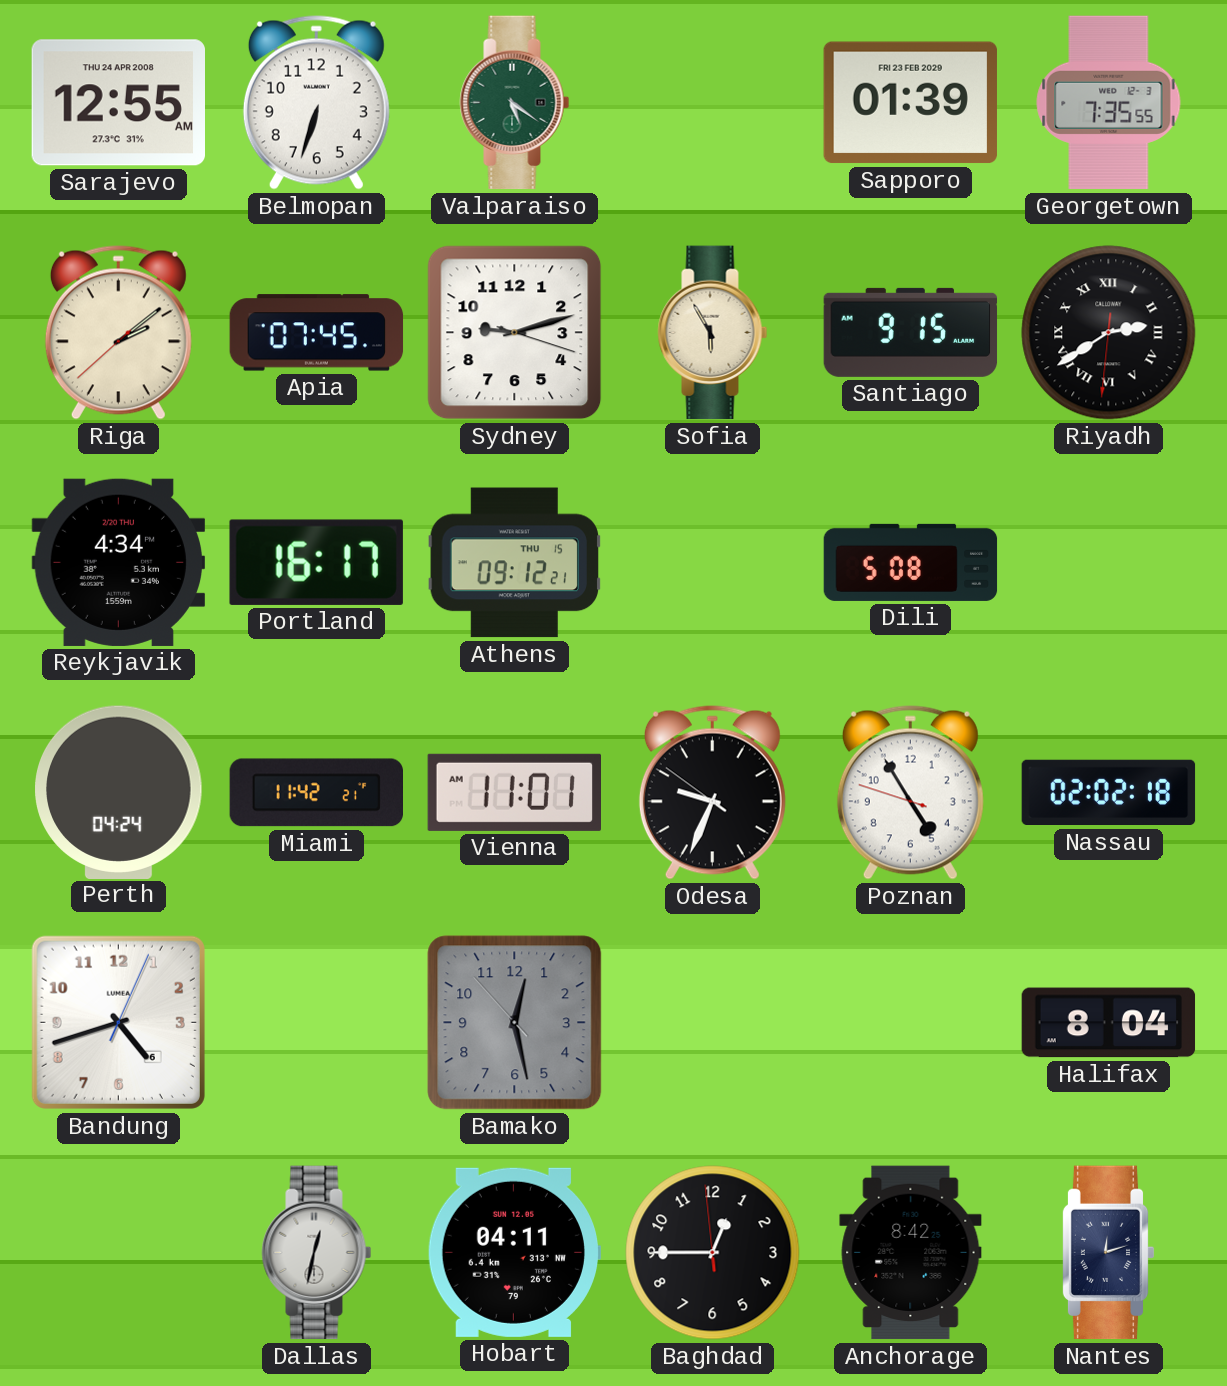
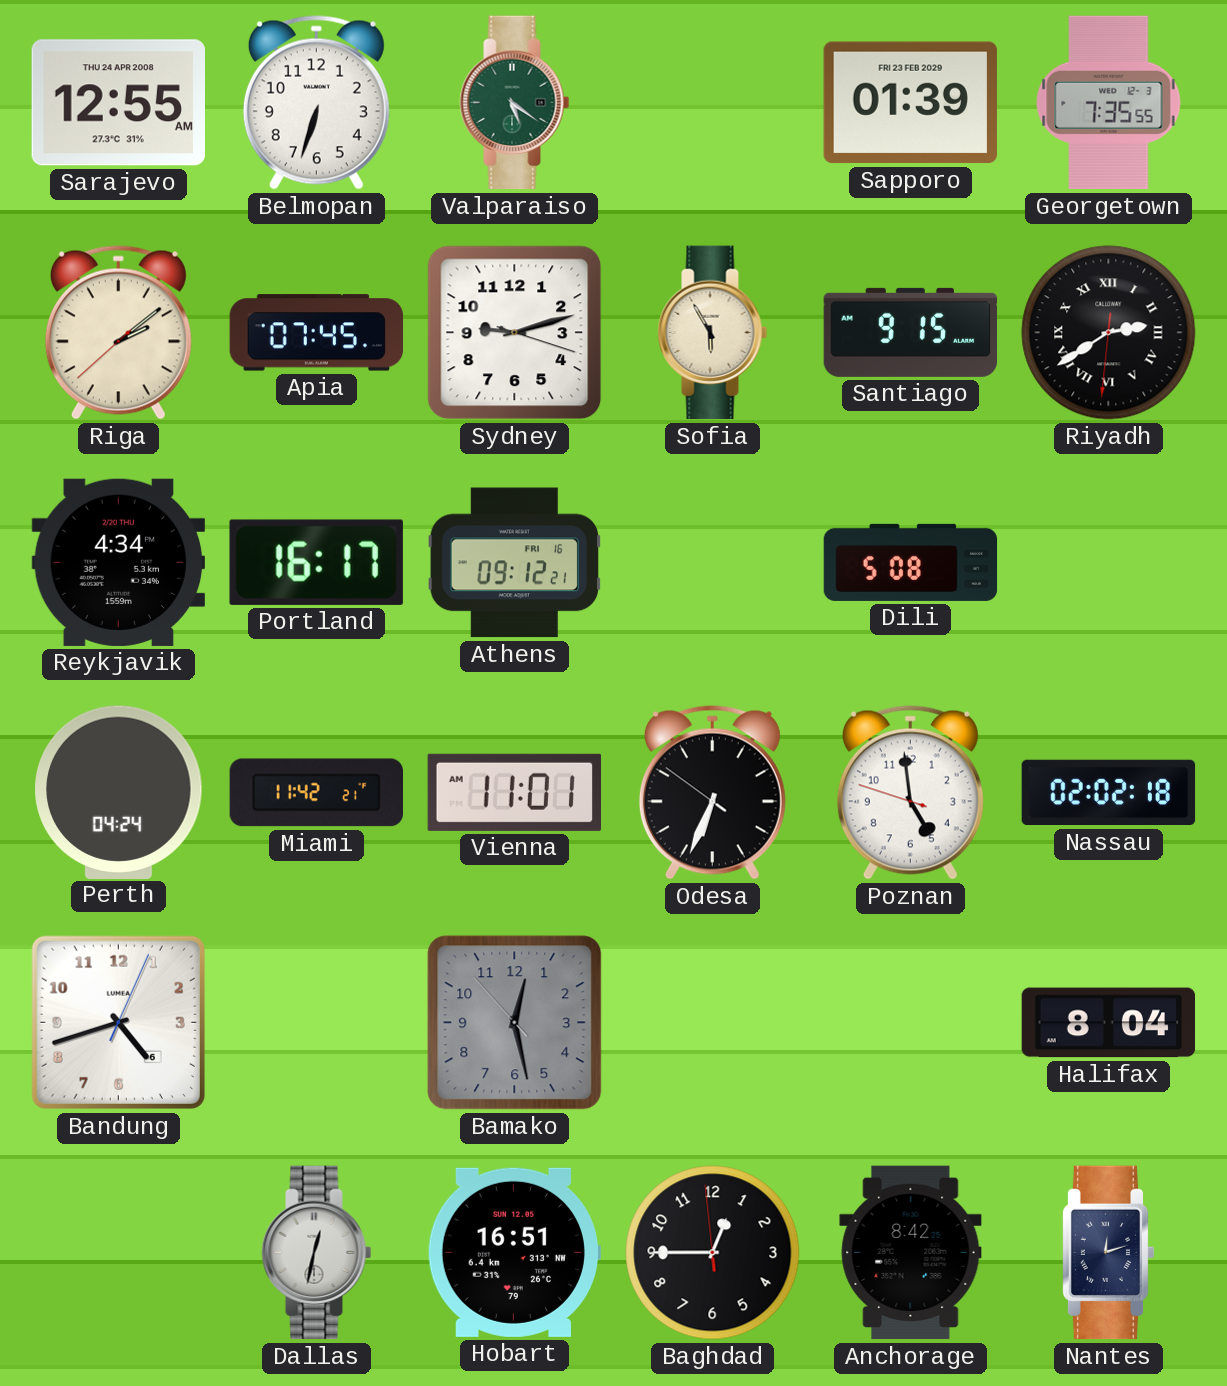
Athens date: THU 15 -> FRI 16 (514, 563)
Odesa: 9:33 -> 6:33 (712, 793)
Poznan: 4:54 -> 4:58 (910, 793)
Hobart: 04:11 -> 16:51 (513, 1252)
